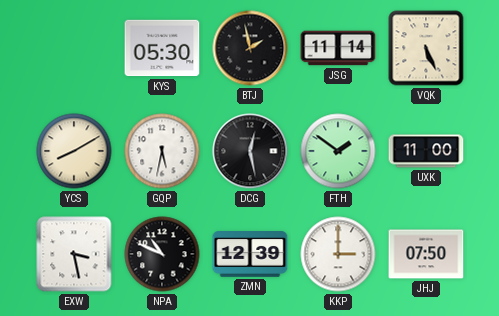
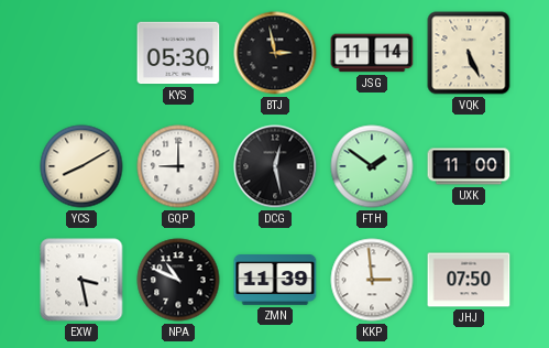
BTJ: 1:58 -> 2:58 (275, 53)
GQP: 5:32 -> 9:00 (178, 166)
ZMN: 12:39 -> 11:39 (275, 280)
KKP: 3:00 -> 2:59 (372, 280)
